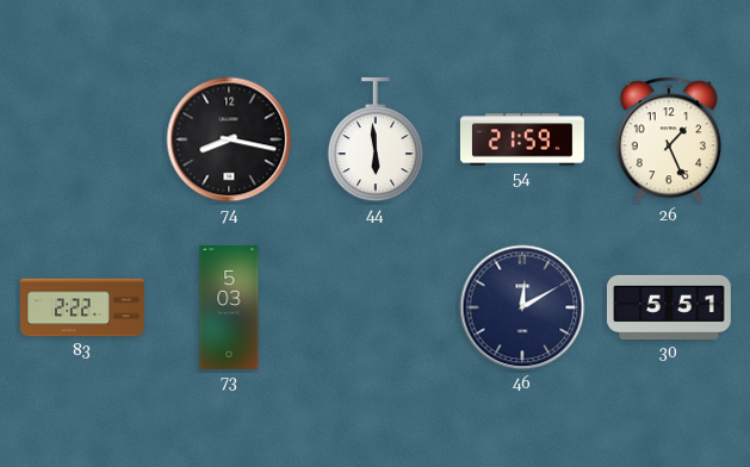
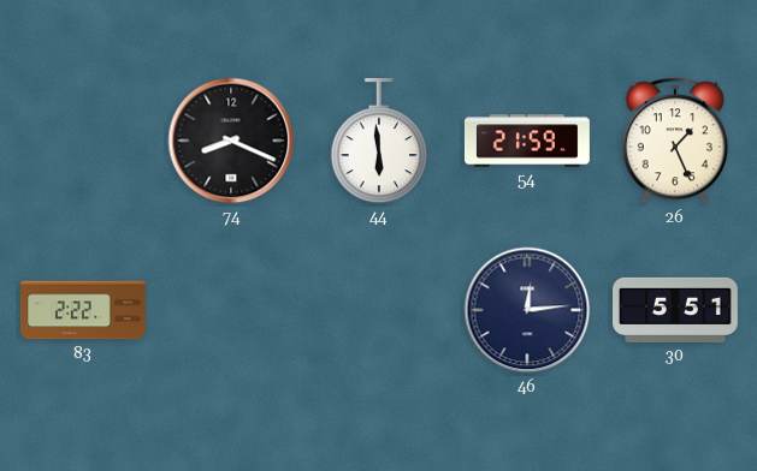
74: 8:17 -> 8:19 (231, 141)
73: 5:03 -> none (229, 309)
46: 12:10 -> 12:14 (527, 310)
